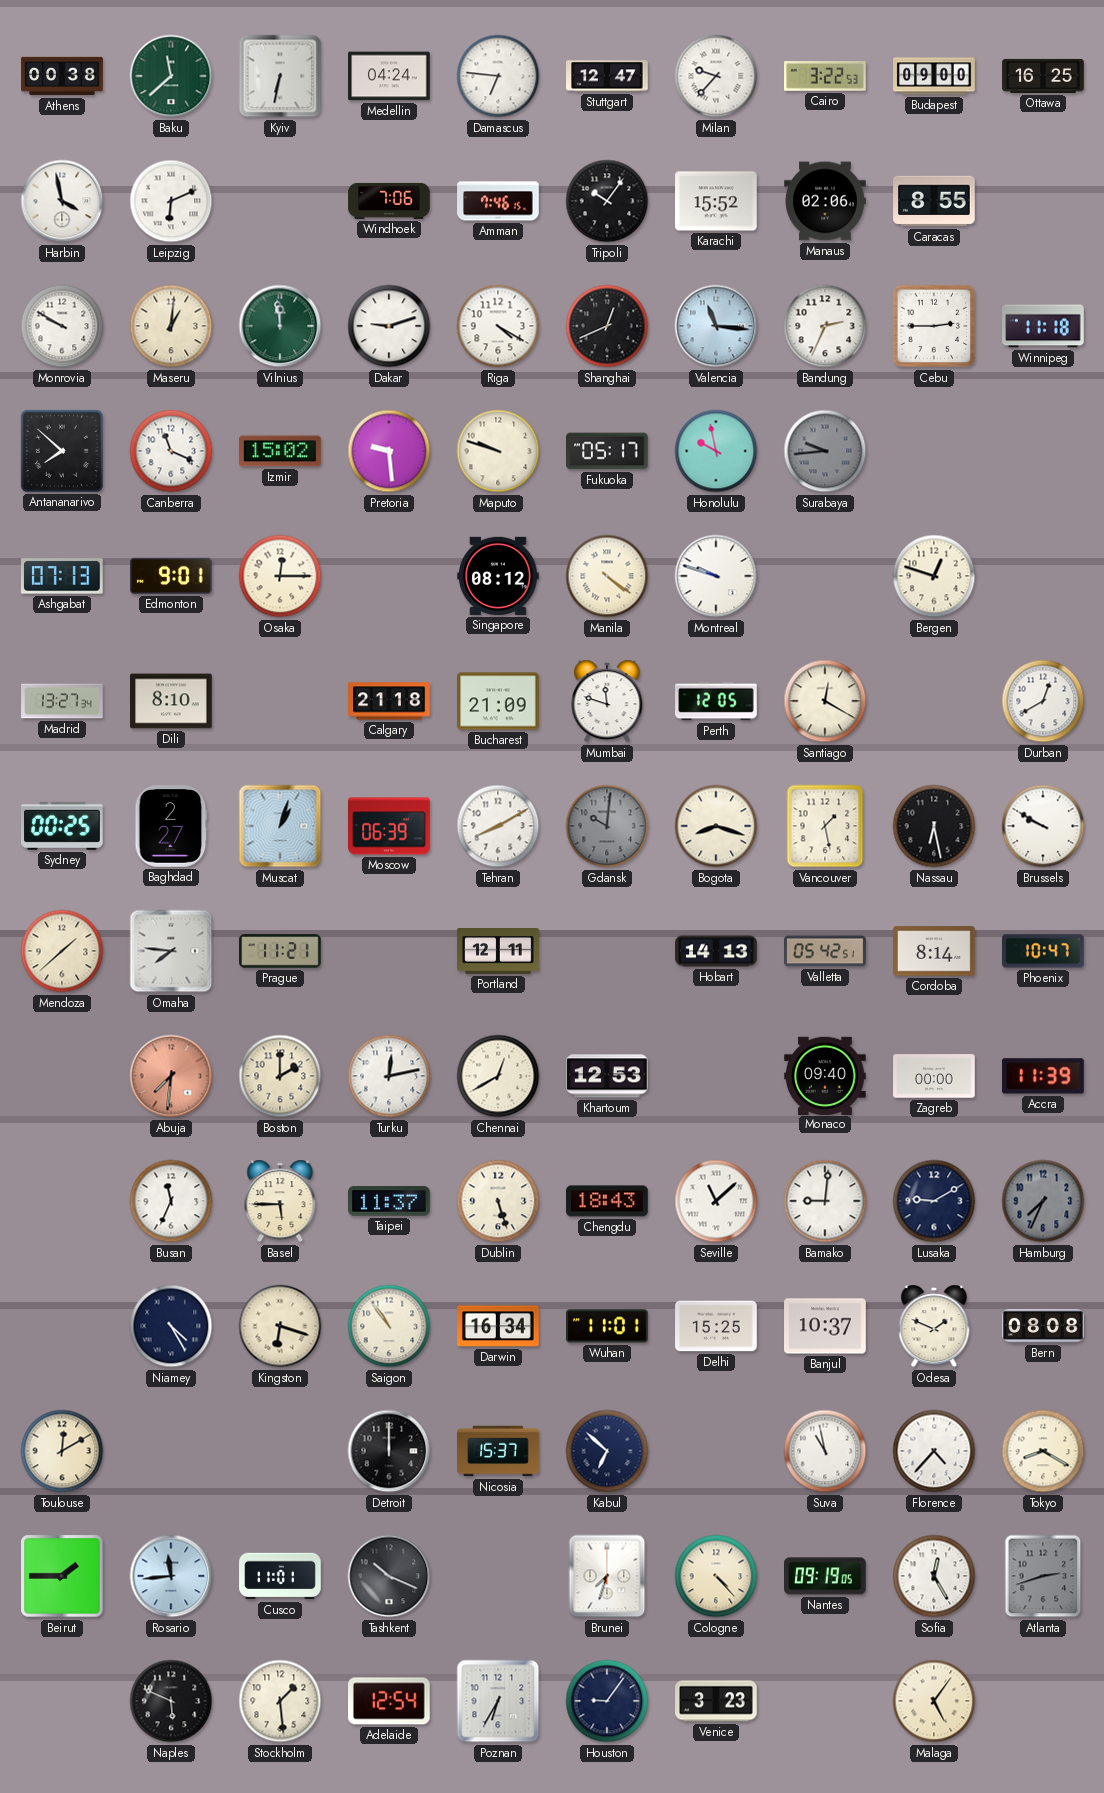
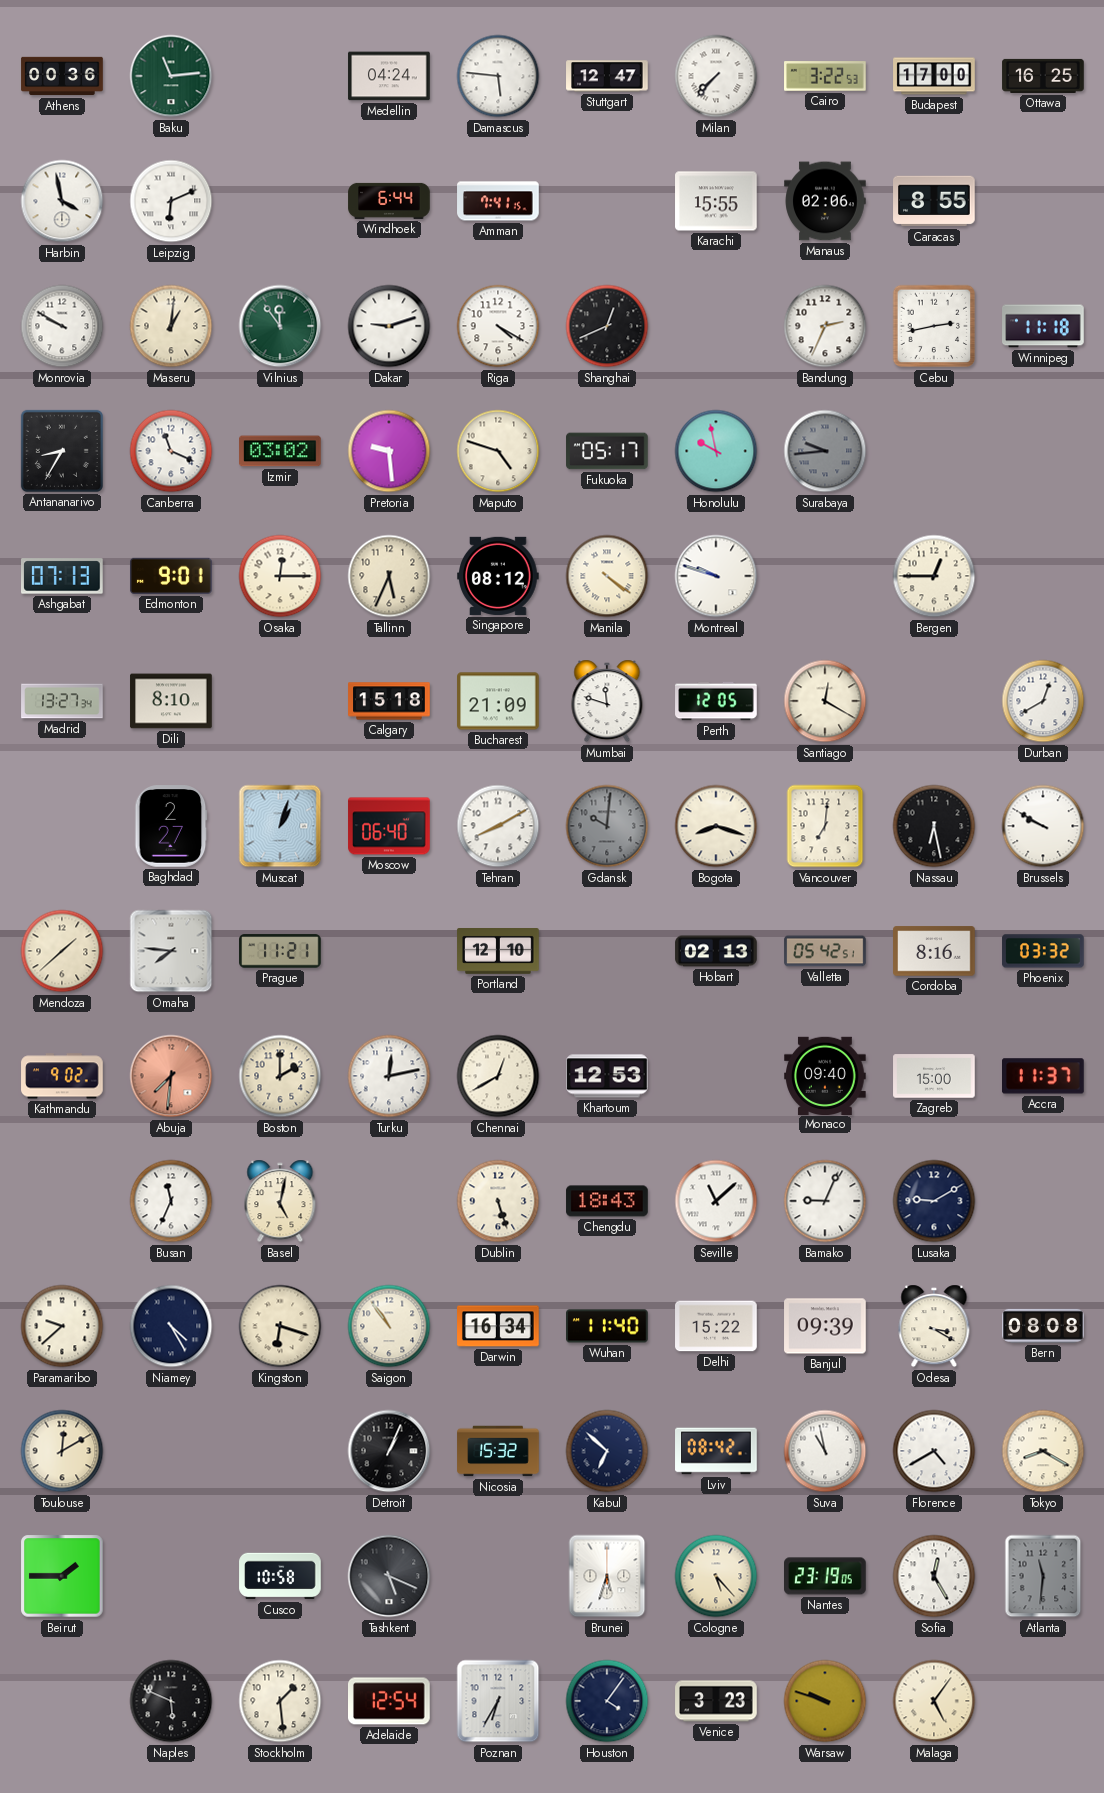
Athens: 00:38 -> 00:36 (62, 76)
Baku: 11:38 -> 11:14 (171, 76)
Kyiv: 6:32 -> none (280, 76)
Damascus: 6:46 -> 5:46 (498, 76)
Milan: 9:37 -> 7:37 (716, 76)
Budapest: 09:00 -> 17:00 (934, 76)
Windhoek: 7:06 -> 6:44 (389, 201)
Amman: 7:46 -> 7:41 (498, 201)
Tripoli: 10:06 -> none (607, 201)
Karachi: 15:52 -> 15:55 (716, 201)
Vilnius: 11:59 -> 11:54 (280, 326)
Valencia: 11:16 -> none (716, 326)
Cebu: 2:45 -> 2:43 (934, 326)
Antananarivo: 7:52 -> 8:35 (62, 451)
Izmir: 15:02 -> 03:02 (280, 451)
Maputo: 9:48 -> 4:48 (498, 451)
Tallinn: none -> 5:34 (389, 576)
Bergen: 12:48 -> 12:45 (934, 576)
Calgary: 21:18 -> 15:18 (389, 701)
Sydney: 00:25 -> none (63, 826)
Moscow: 06:39 -> 06:40 (389, 826)
Vancouver: 1:28 -> 7:01 (825, 826)
Portland: 12:11 -> 12:10 (498, 952)
Hobart: 14:13 -> 02:13 (716, 951)
Cordoba: 8:14 -> 8:16 (934, 951)
Phoenix: 10:47 -> 03:32 (1043, 951)
Kathmandu: none -> 9:02 (62, 1076)
Zagreb: 00:00 -> 15:00 (934, 1076)
Accra: 11:39 -> 11:37 (1044, 1076)
Basel: 5:45 -> 5:02 (280, 1201)
Taipei: 11:37 -> none (389, 1201)
Bamako: 9:01 -> 9:04 (825, 1201)
Hamburg: 7:34 -> none (1043, 1201)
Paramaribo: none -> 9:38 (62, 1326)
Wuhan: 11:01 -> 11:40 (607, 1326)
Delhi: 15:25 -> 15:22 (716, 1326)
Banjul: 10:37 -> 09:39 (825, 1326)
Odesa: 1:49 -> 3:20 (934, 1326)
Detroit: 12:00 -> 1:04 (389, 1451)
Nicosia: 15:37 -> 15:32 (498, 1451)
Lviv: none -> 08:42 (716, 1451)
Florence: 4:37 -> 4:40 (934, 1451)
Rosario: 11:44 -> none (171, 1576)
Cusco: 11:01 -> 10:58 (280, 1576)
Tashkent: 10:19 -> 5:19 (389, 1576)
Brunei: 7:33 -> 5:33 (607, 1576)
Cologne: 4:23 -> 5:23 (716, 1576)
Nantes: 09:19 -> 23:19 (825, 1576)
Atlanta: 2:42 -> 11:31 (1043, 1576)
Houston: 9:06 -> 4:06 (607, 1701)
Warsaw: none -> 9:48 (825, 1701)
